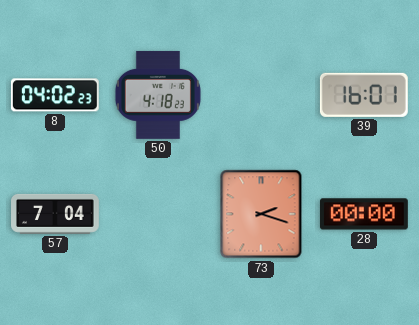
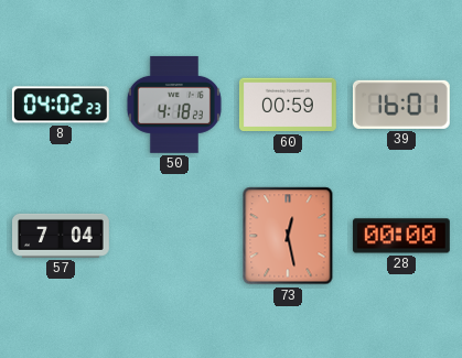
60: none -> 00:59 (288, 105)
73: 2:18 -> 12:28 (288, 236)
